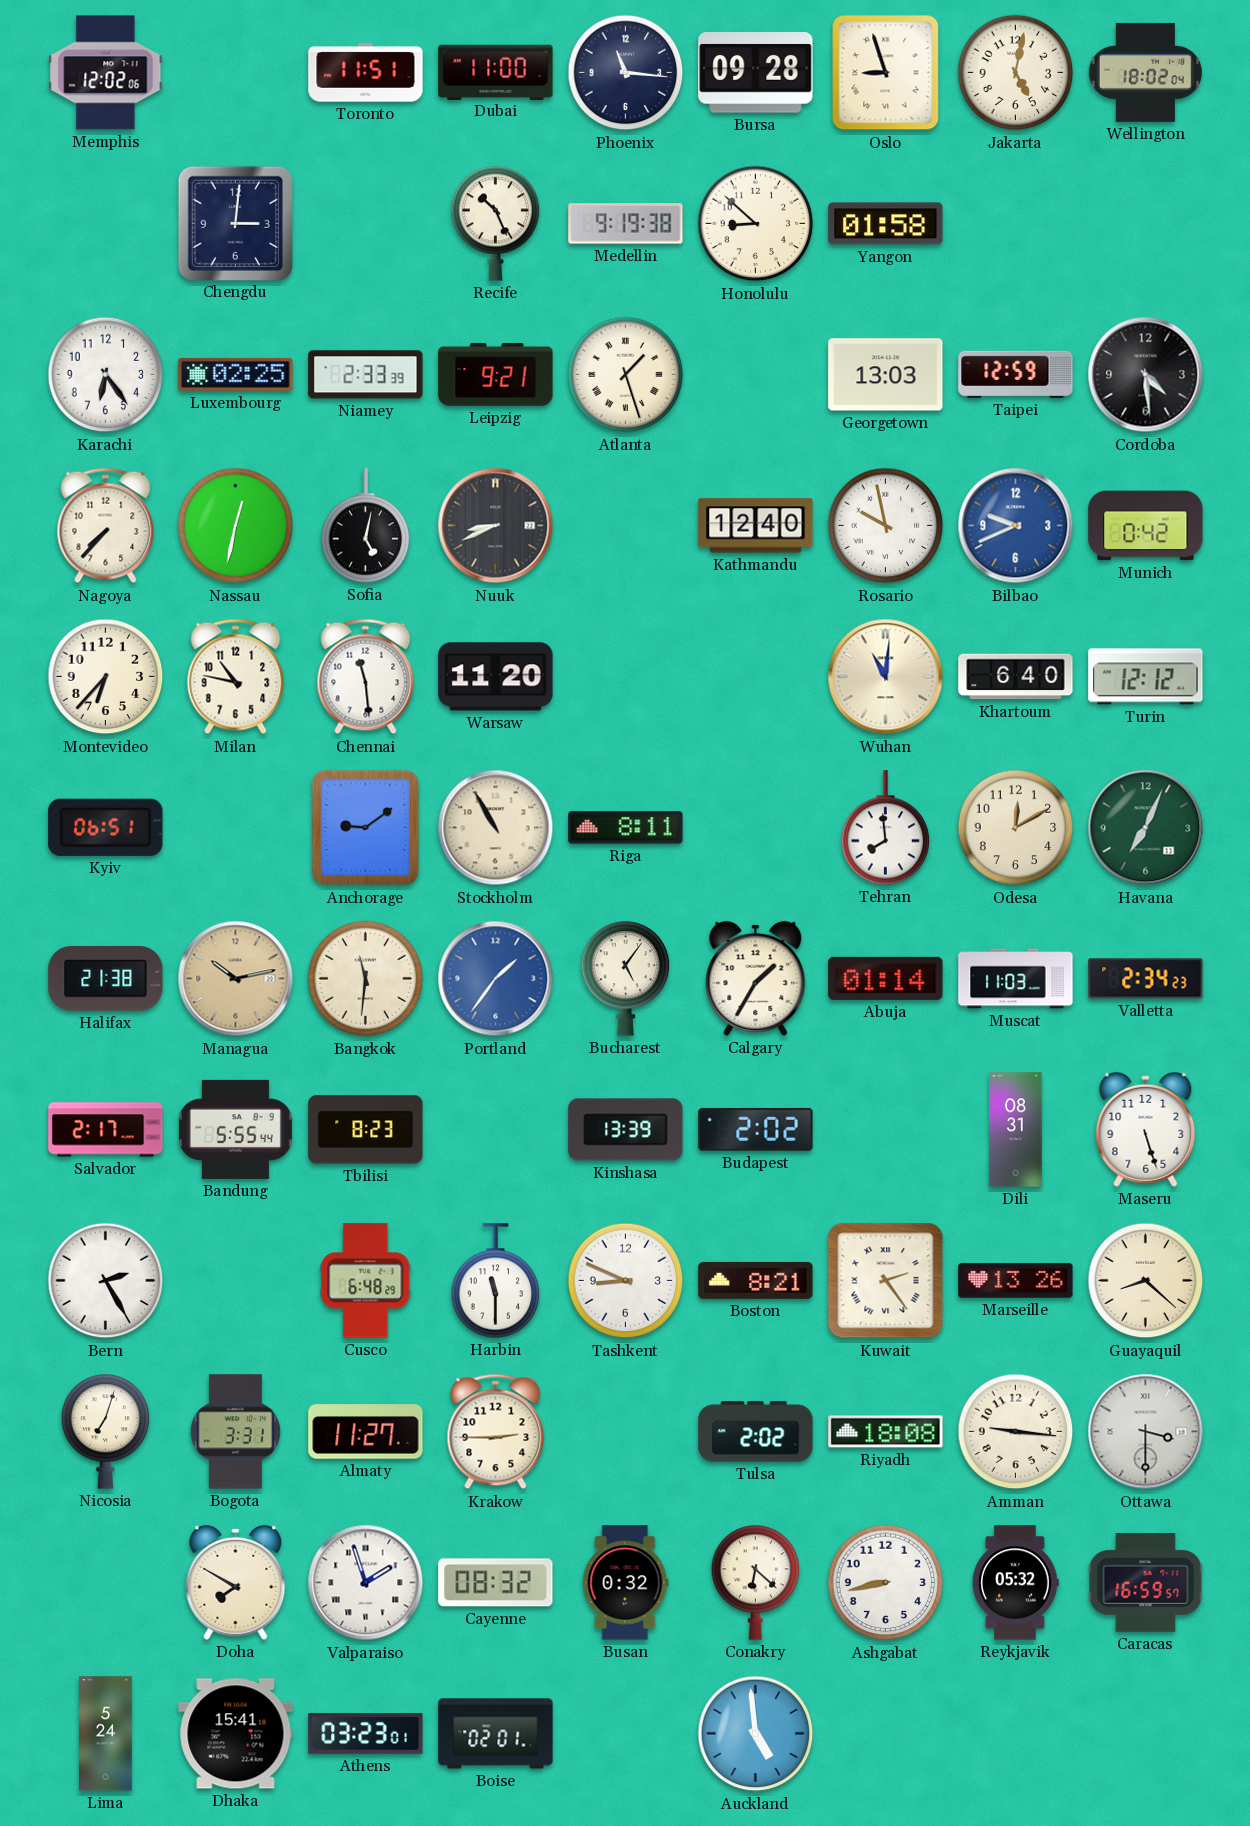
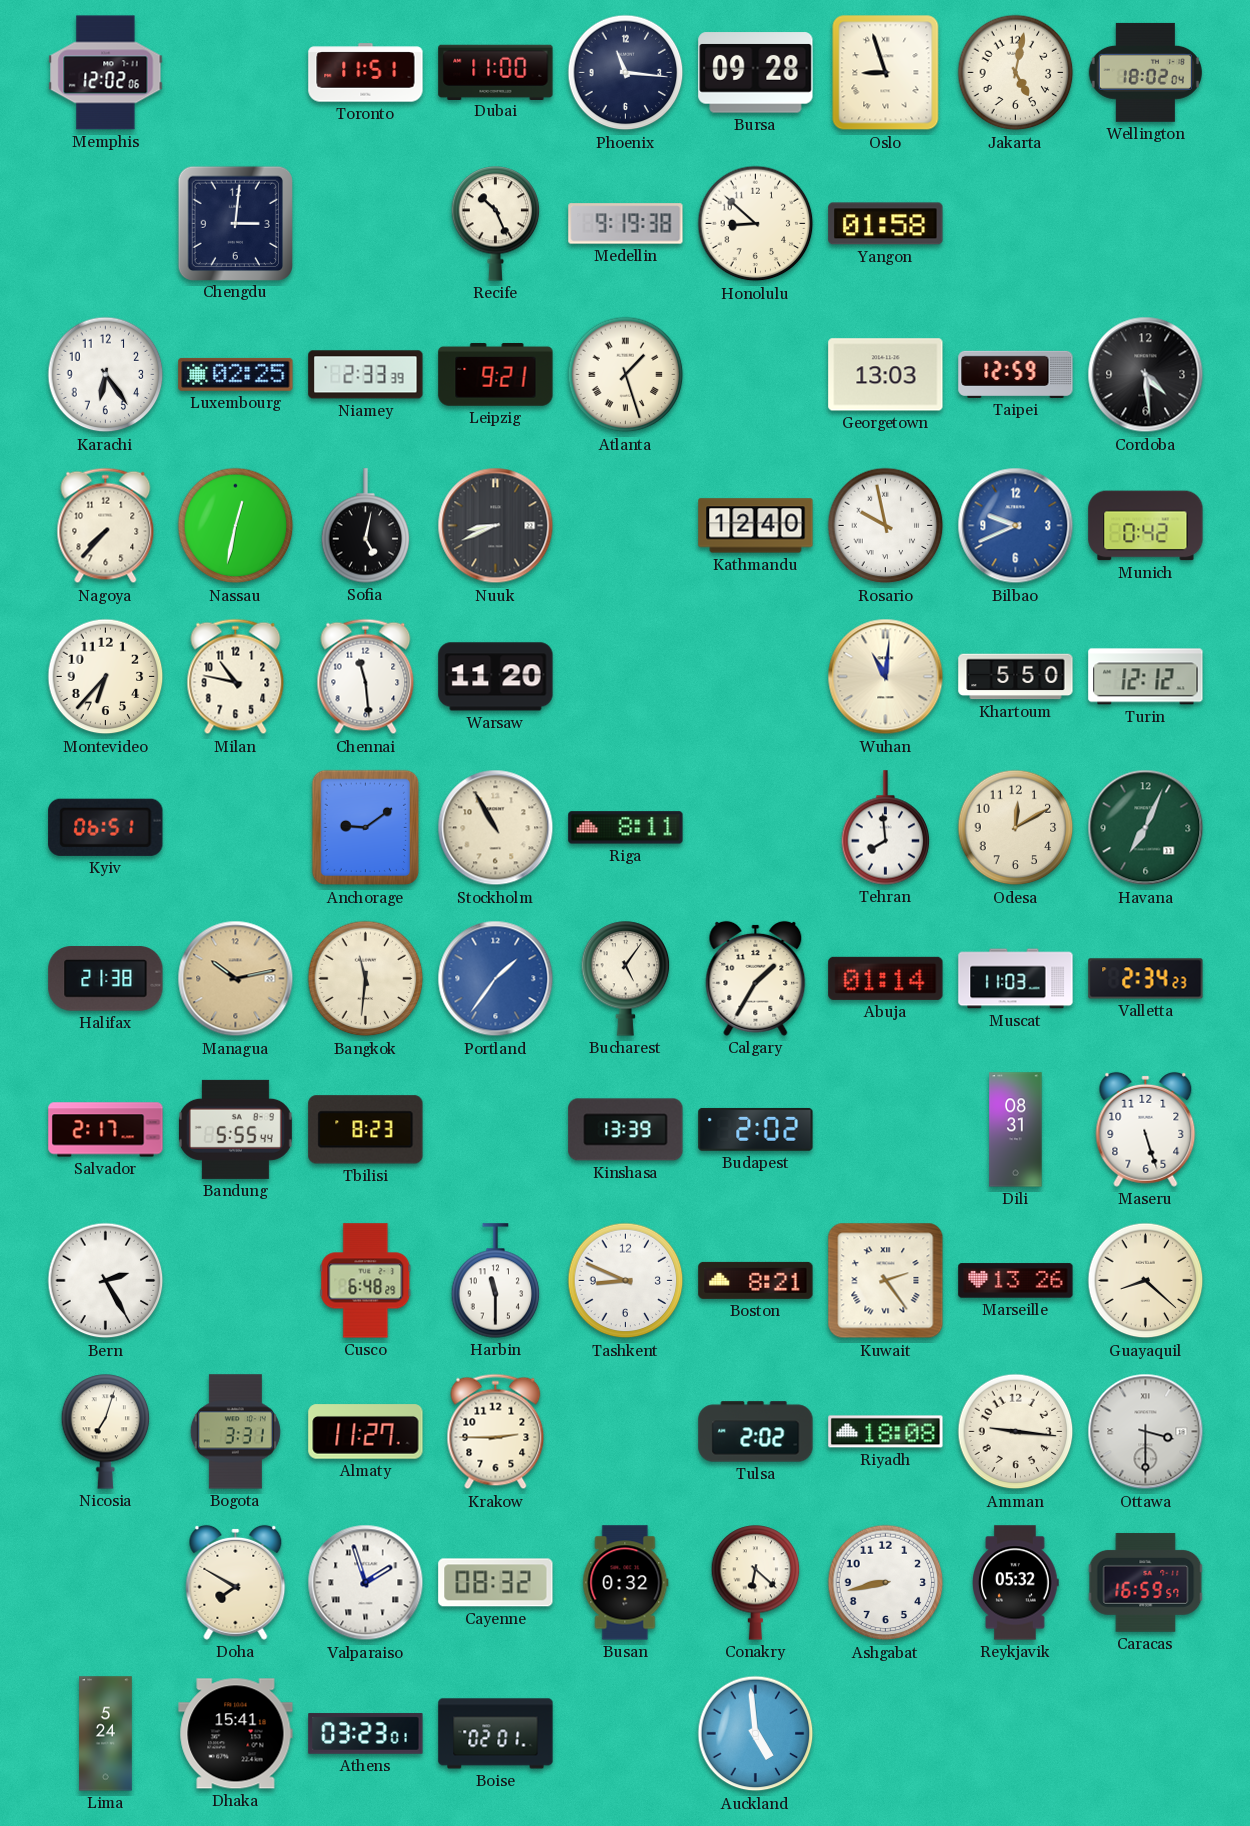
Khartoum: 6:40 -> 5:50 (1016, 677)
